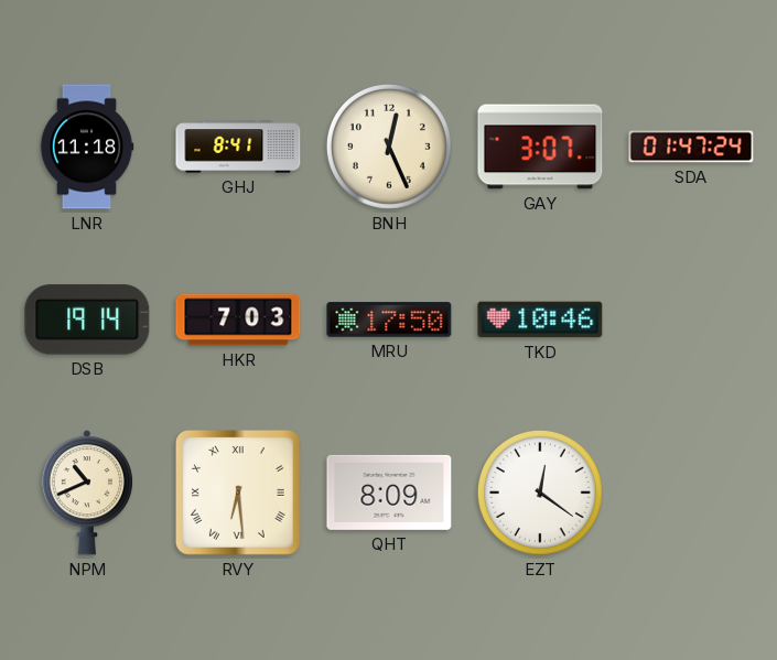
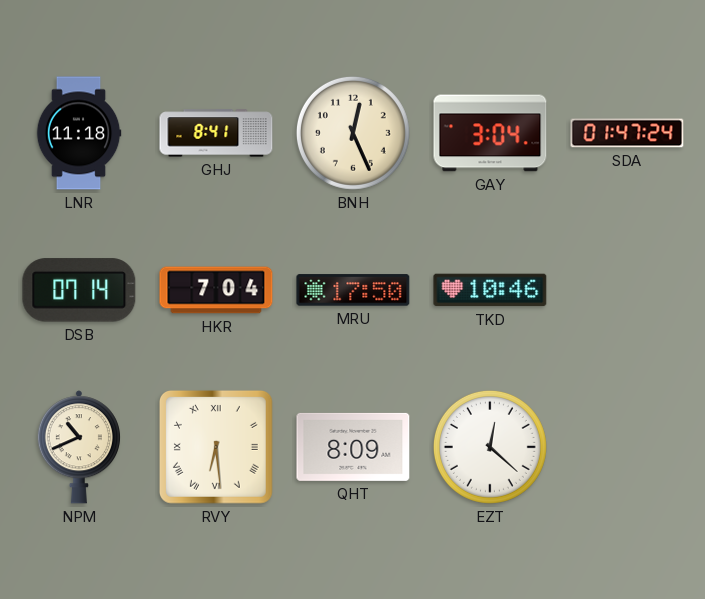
GAY: 3:07 -> 3:04 (490, 133)
DSB: 19:14 -> 07:14 (79, 290)
HKR: 7:03 -> 7:04 (216, 290)
EZT: 12:21 -> 12:22 (490, 447)
